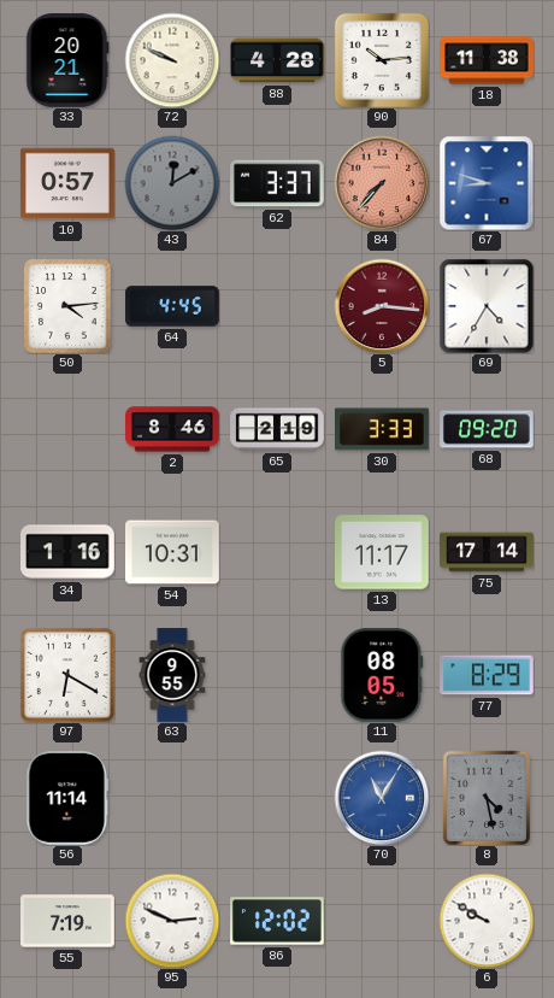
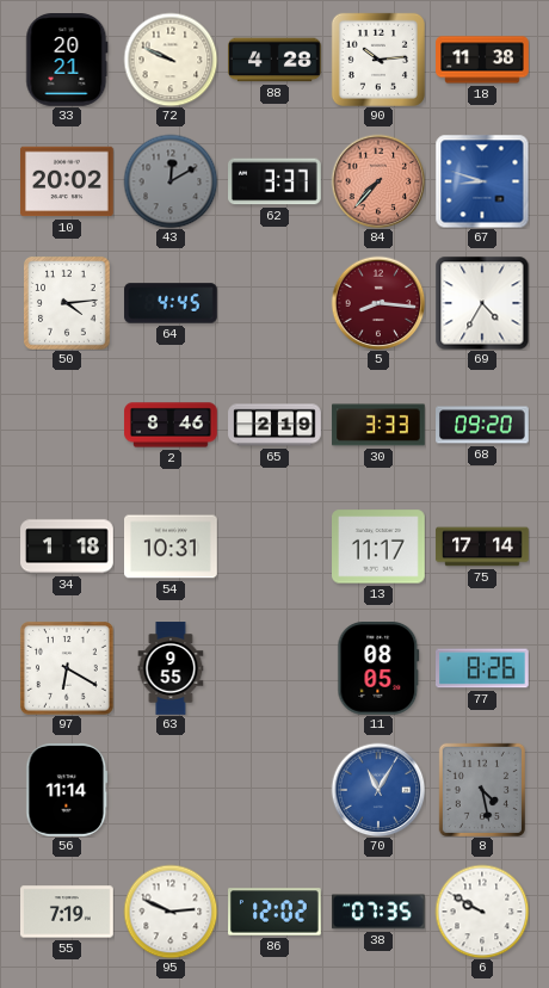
10: 0:57 -> 20:02 (68, 181)
34: 1:16 -> 1:18 (68, 547)
77: 8:29 -> 8:26 (483, 668)
38: none -> 07:35 (380, 912)
